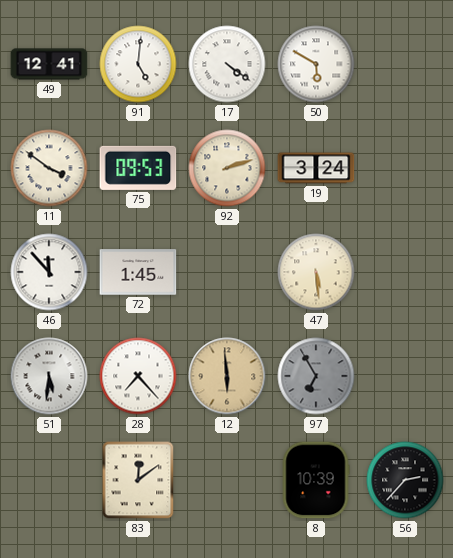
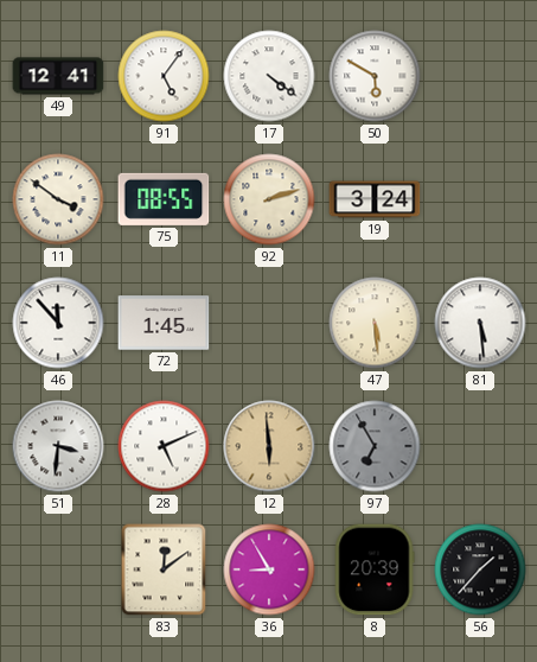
91: 5:01 -> 5:06 (164, 76)
75: 09:53 -> 08:55 (164, 199)
81: none -> 5:29 (480, 323)
51: 5:31 -> 3:31 (58, 446)
28: 7:23 -> 5:11 (164, 446)
36: none -> 8:55 (269, 569)
8: 10:39 -> 20:39 (375, 569)
56: 2:37 -> 1:37 (480, 569)
